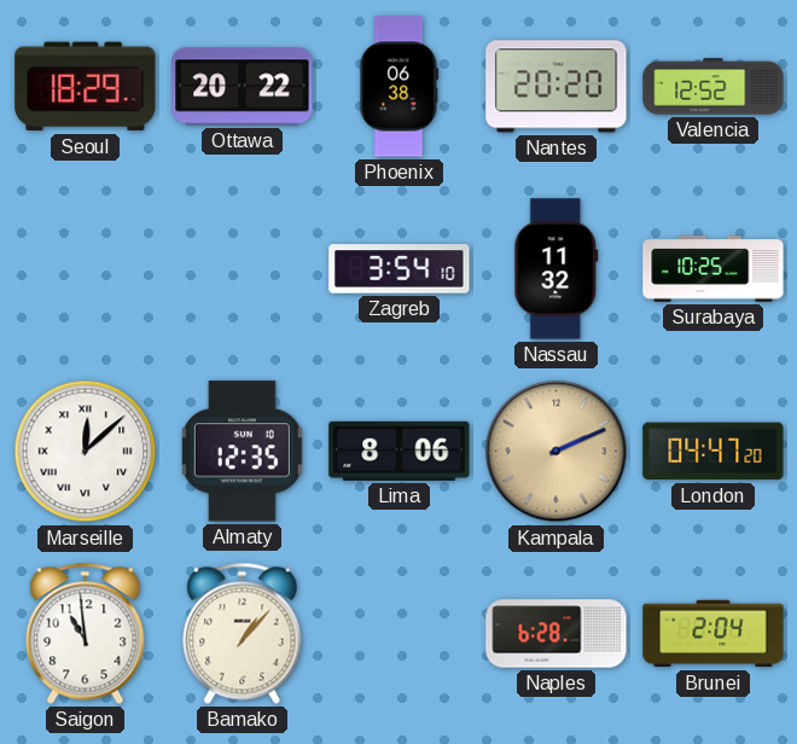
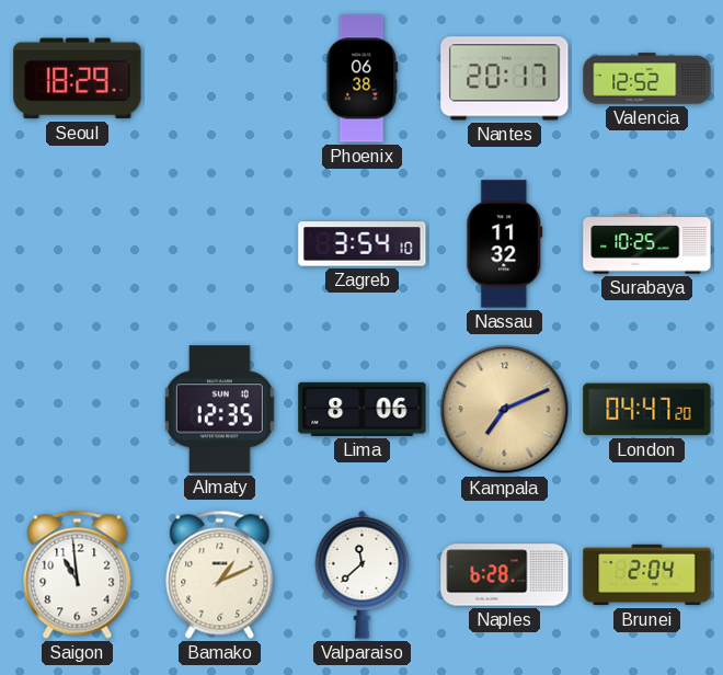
Ottawa: 20:22 -> none (243, 87)
Nantes: 20:20 -> 20:17 (505, 79)
Marseille: 12:08 -> none (86, 452)
Kampala: 2:11 -> 7:11 (505, 410)
Bamako: 1:07 -> 1:11 (220, 574)
Valparaiso: none -> 11:38 (363, 574)
